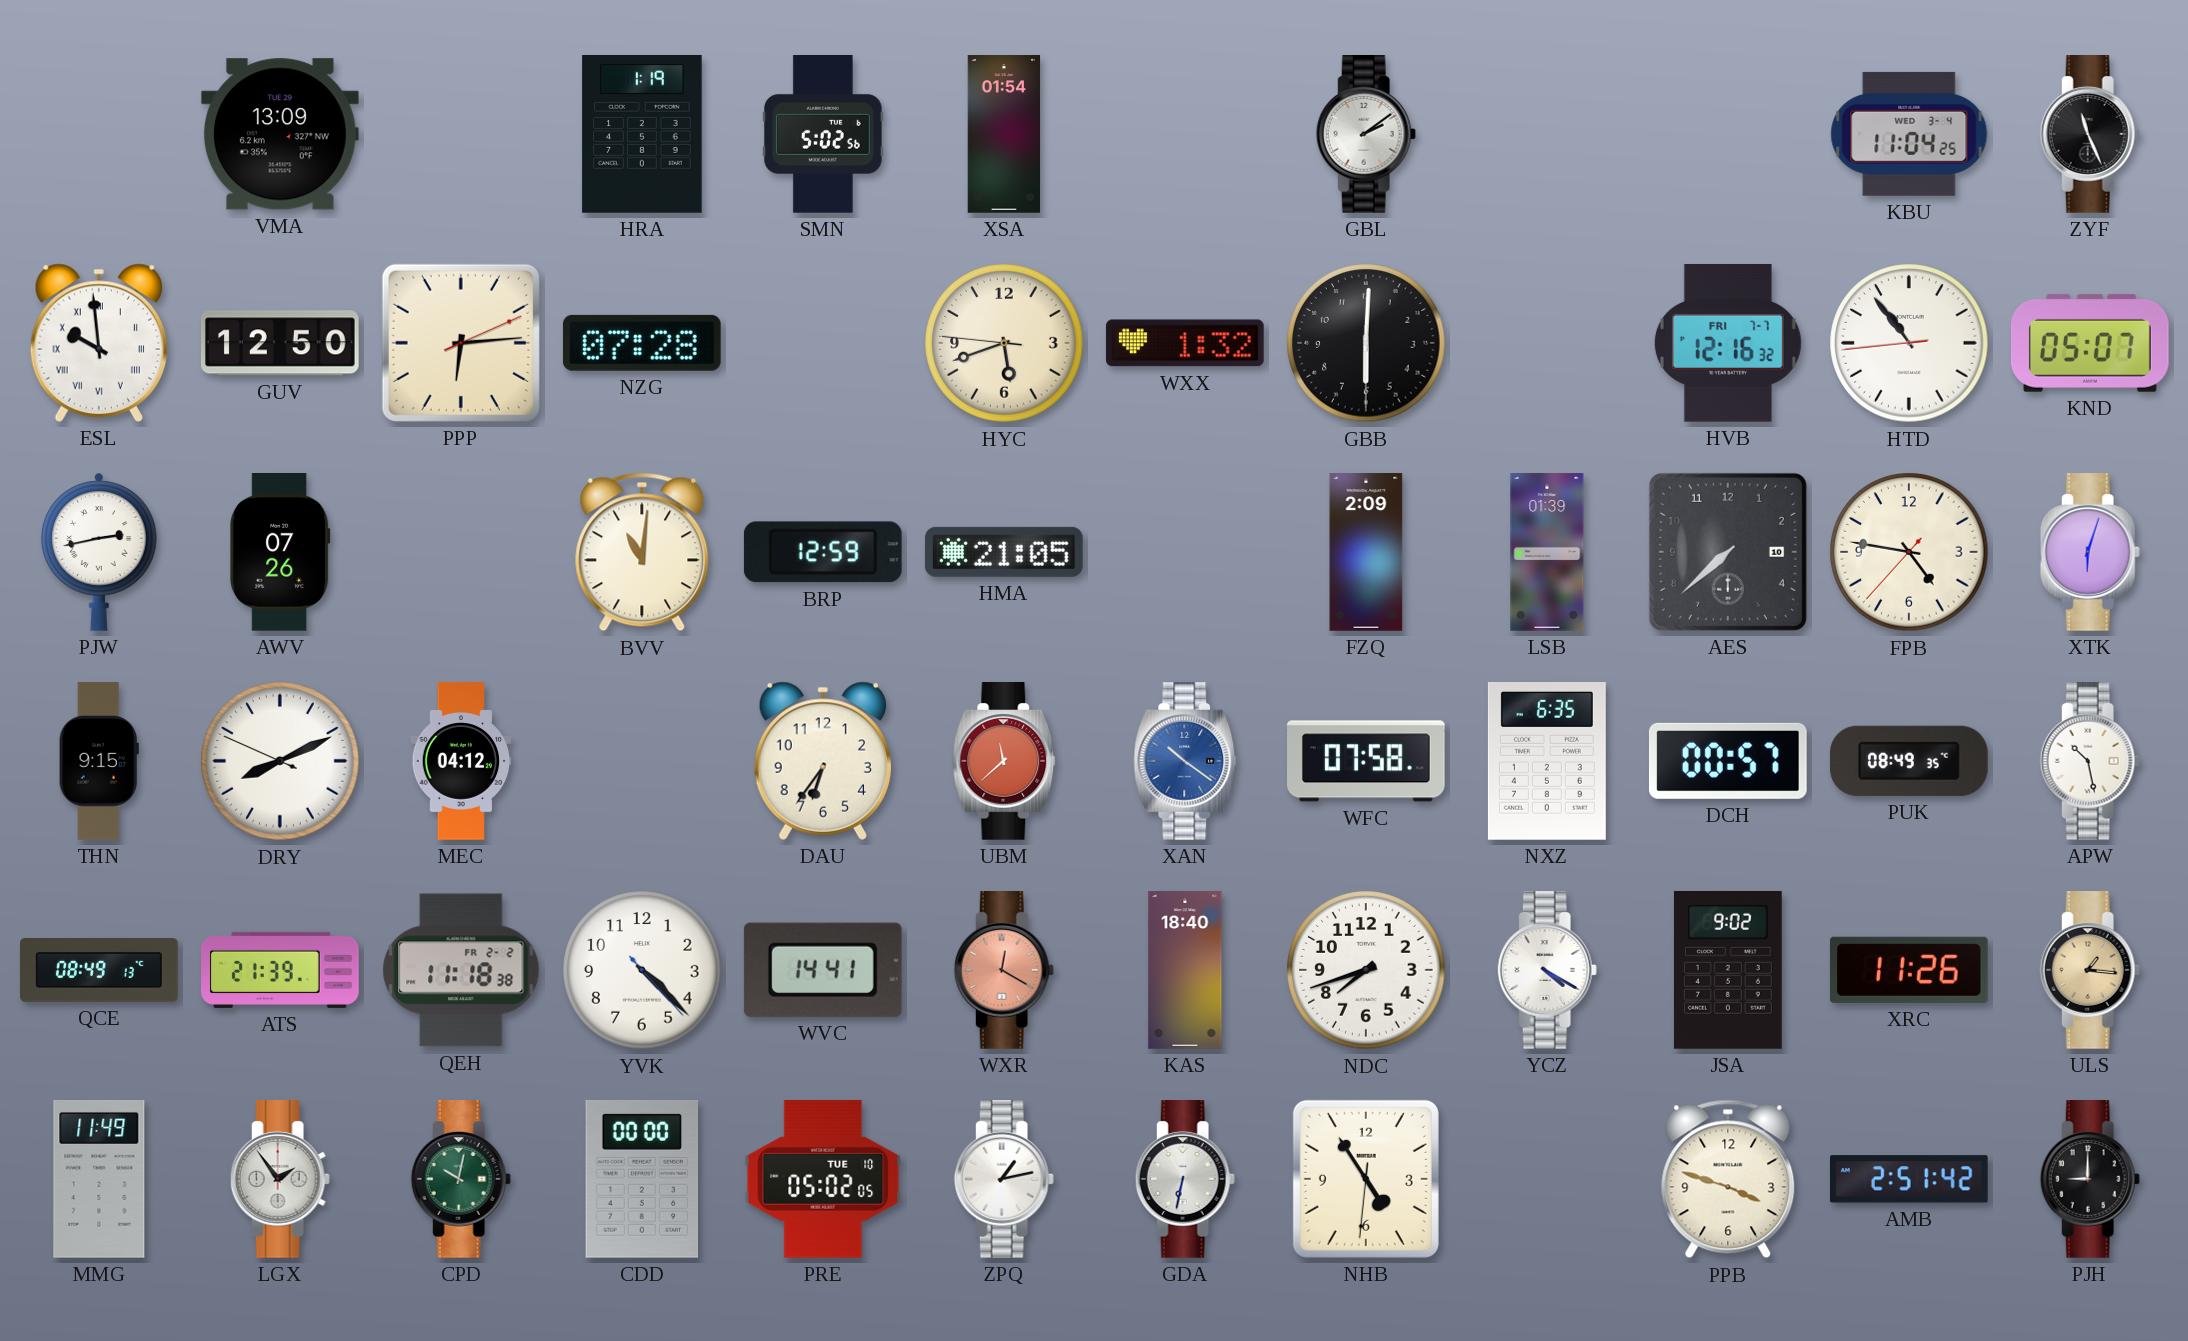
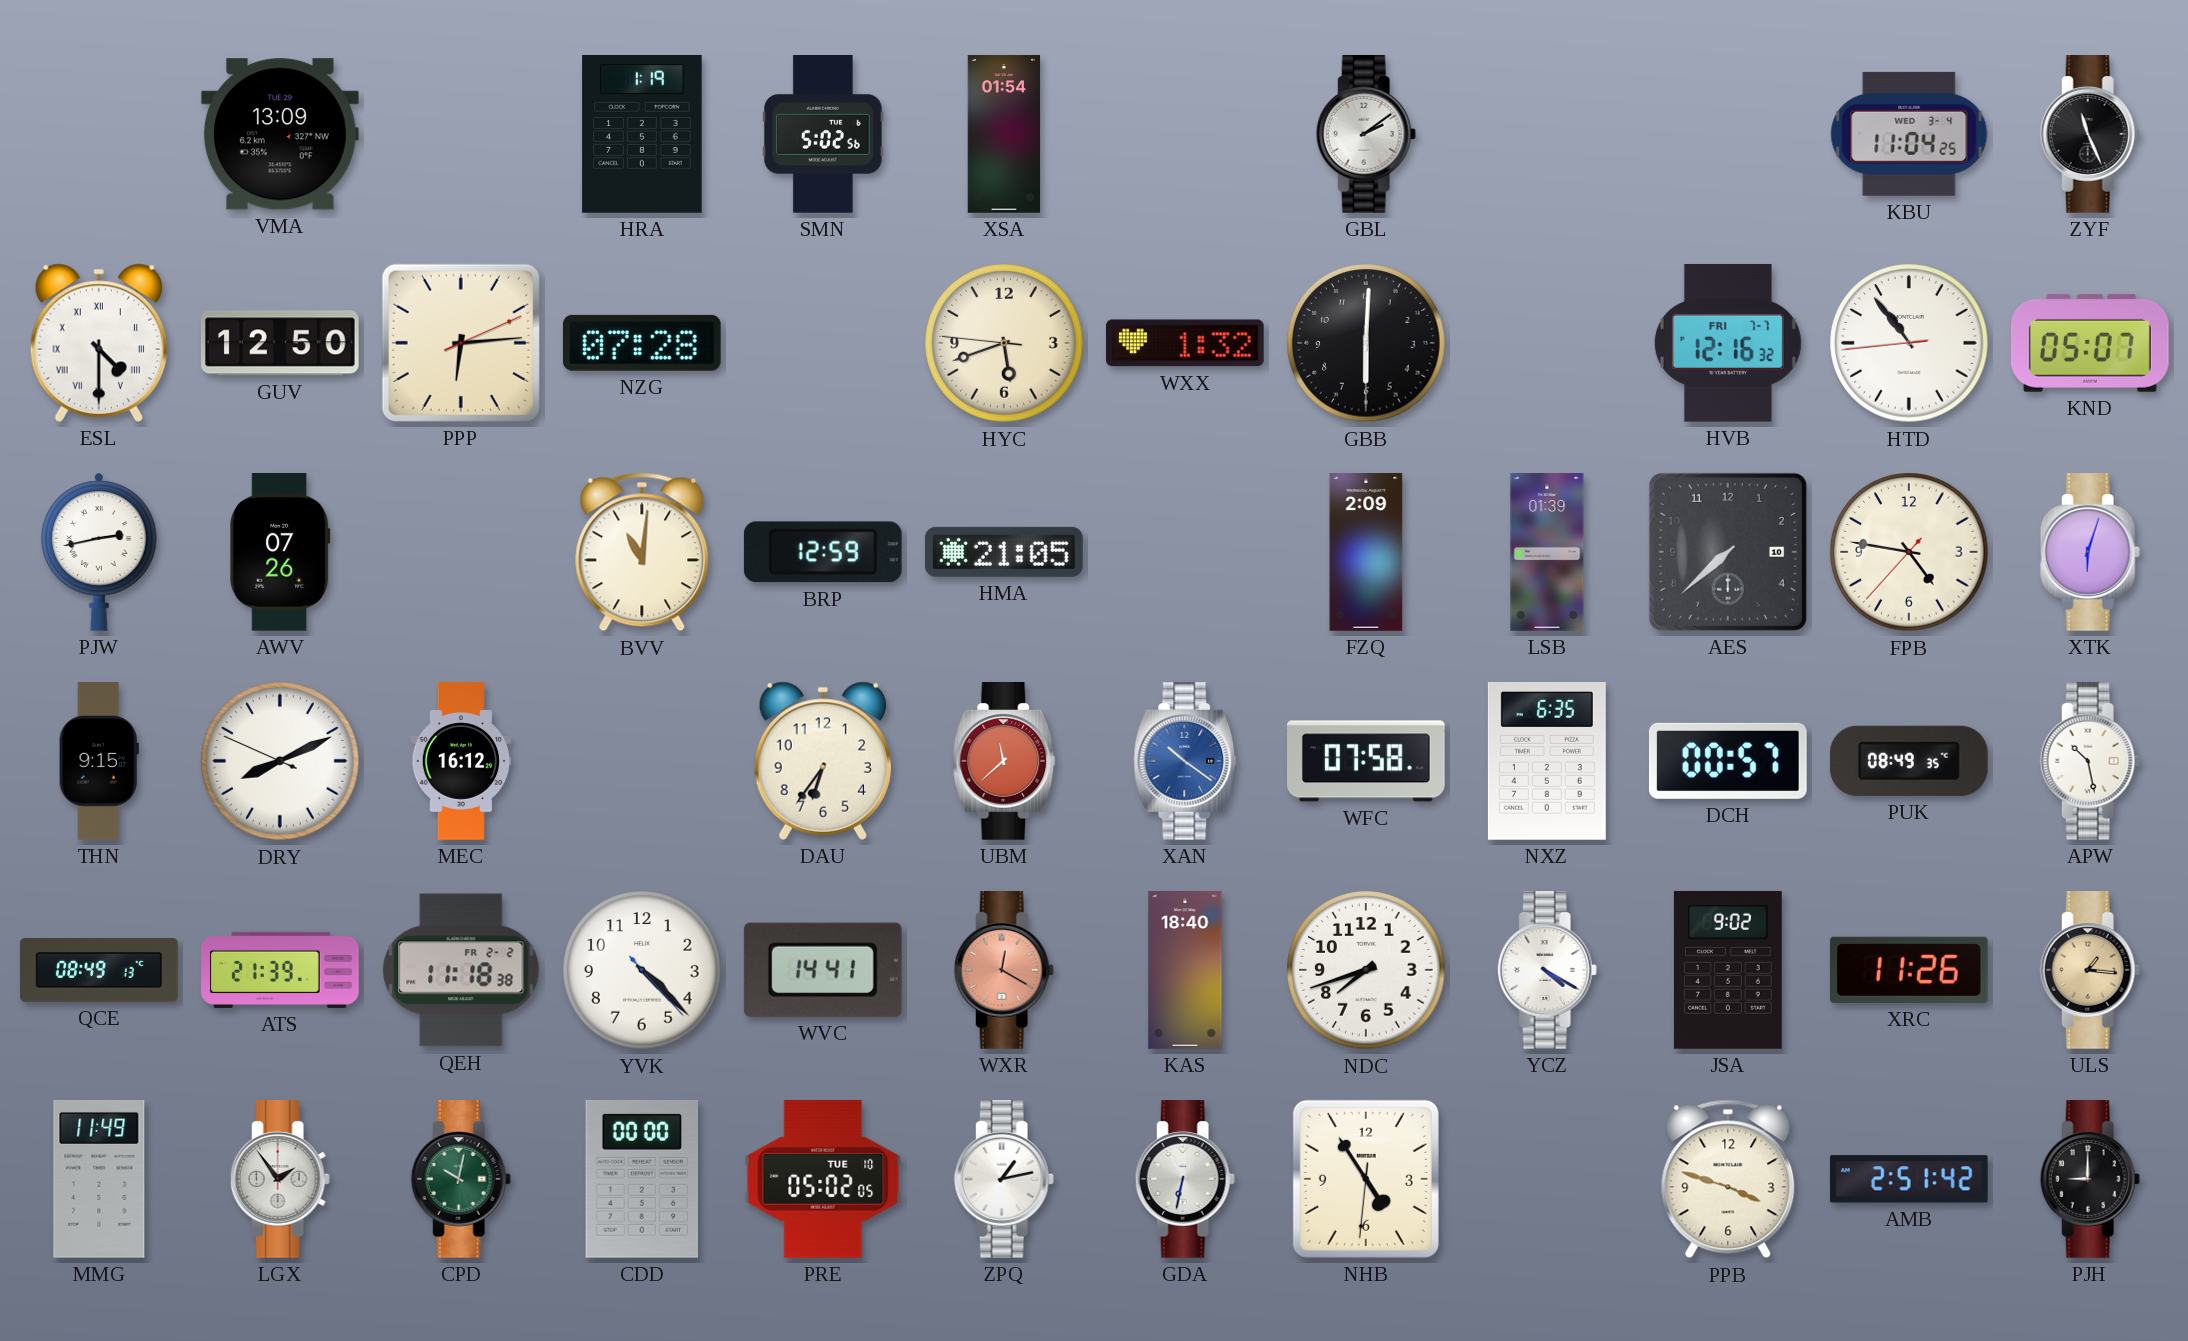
ESL: 9:59 -> 4:30 (99, 343)
MEC: 04:12 -> 16:12 (461, 761)
